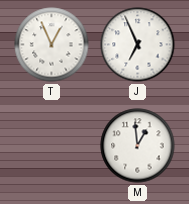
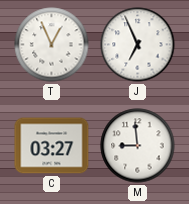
C: none -> 03:27 (52, 146)
M: 12:59 -> 8:59 (138, 146)
